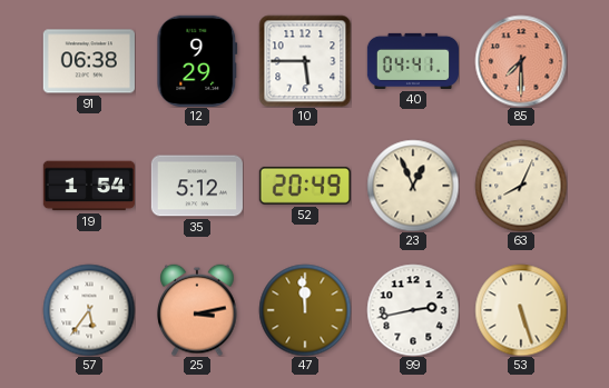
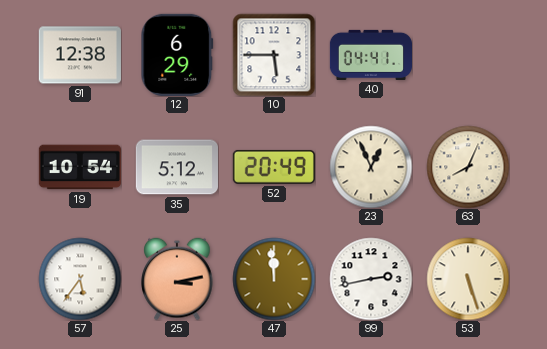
91: 06:38 -> 12:38 (80, 55)
12: 9:29 -> 6:29 (177, 55)
85: 7:30 -> none (521, 61)
19: 1:54 -> 10:54 (80, 167)
